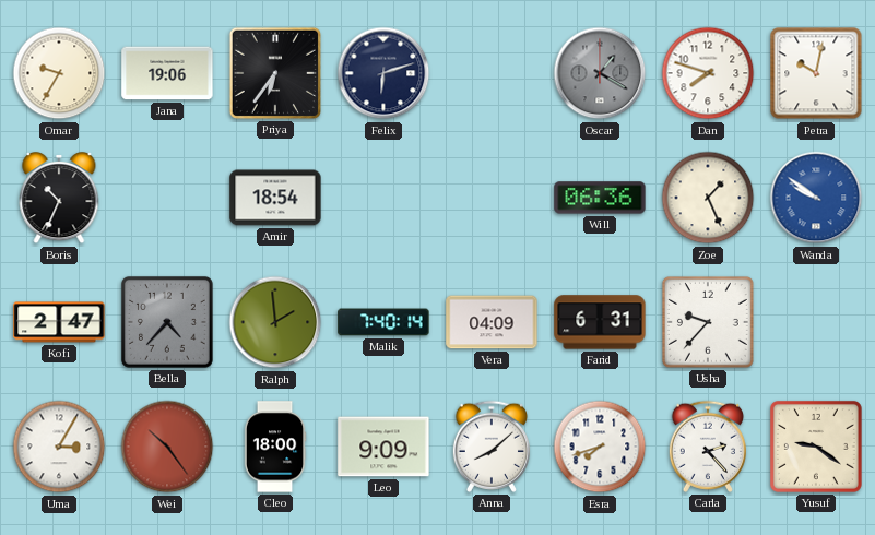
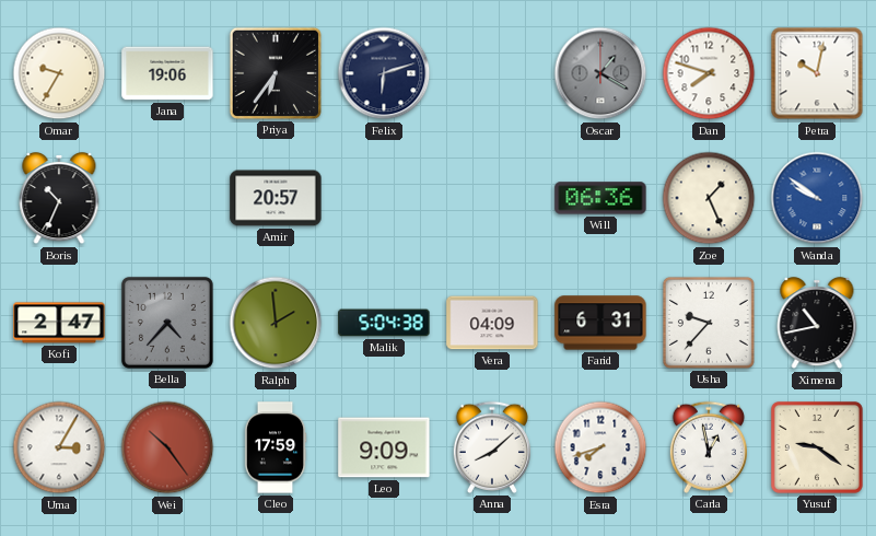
Amir: 18:54 -> 20:57 (276, 198)
Malik: 7:40 -> 5:04 (384, 323)
Ximena: none -> 10:43 (817, 324)
Cleo: 18:00 -> 17:59 (276, 447)
Carla: 2:23 -> 12:58 (708, 447)
